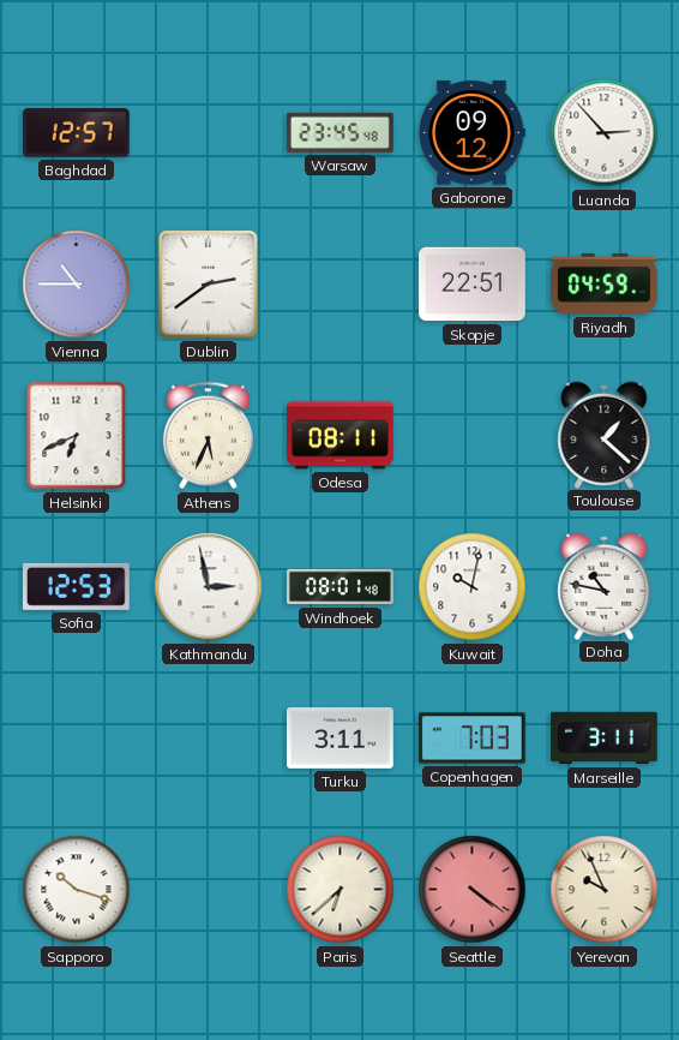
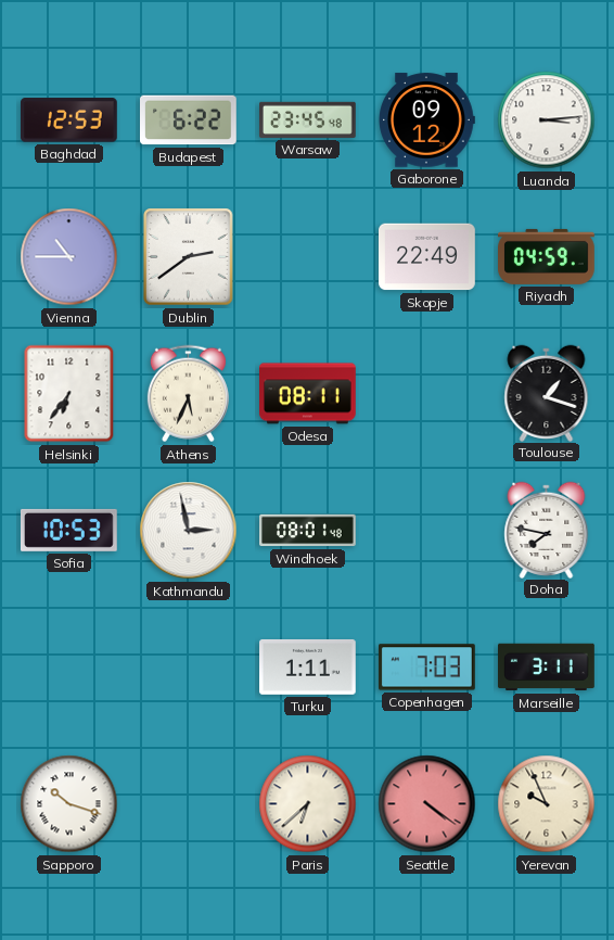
Baghdad: 12:57 -> 12:53 (68, 120)
Budapest: none -> 6:22 (189, 120)
Luanda: 2:53 -> 3:14 (547, 120)
Skopje: 22:51 -> 22:49 (427, 257)
Helsinki: 6:41 -> 6:36 (69, 394)
Toulouse: 1:22 -> 1:18 (547, 393)
Sofia: 12:53 -> 10:53 (68, 530)
Kuwait: 10:02 -> none (473, 587)
Doha: 10:47 -> 7:47 (547, 530)
Turku: 3:11 -> 1:11 (308, 666)
